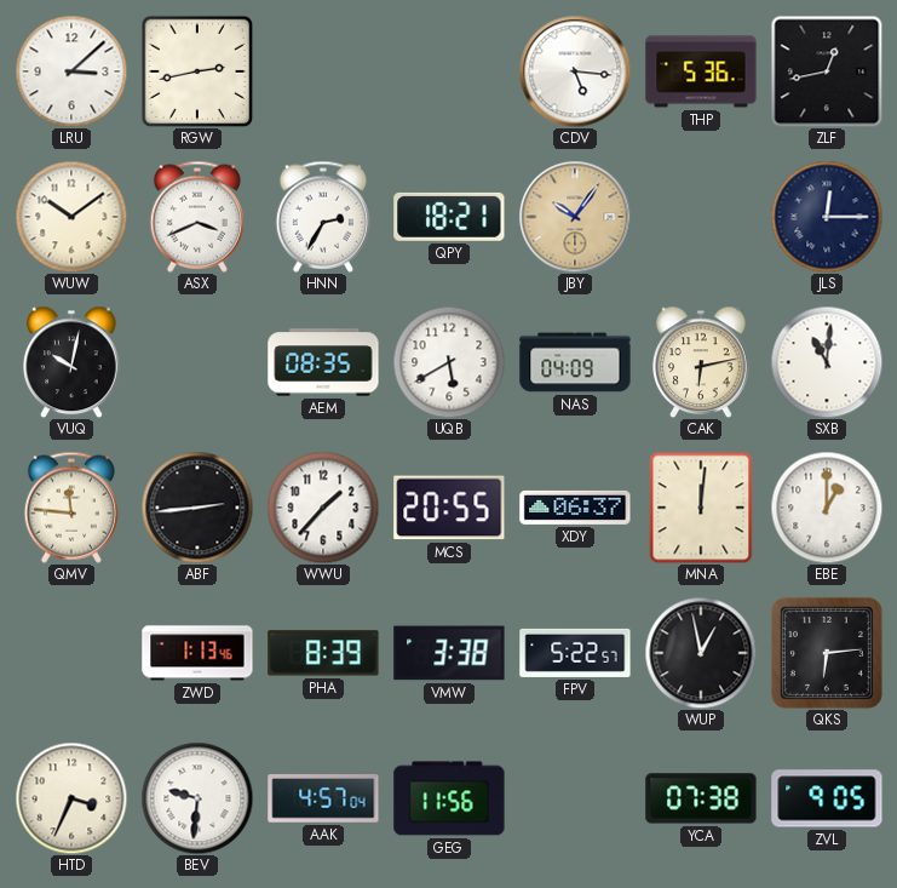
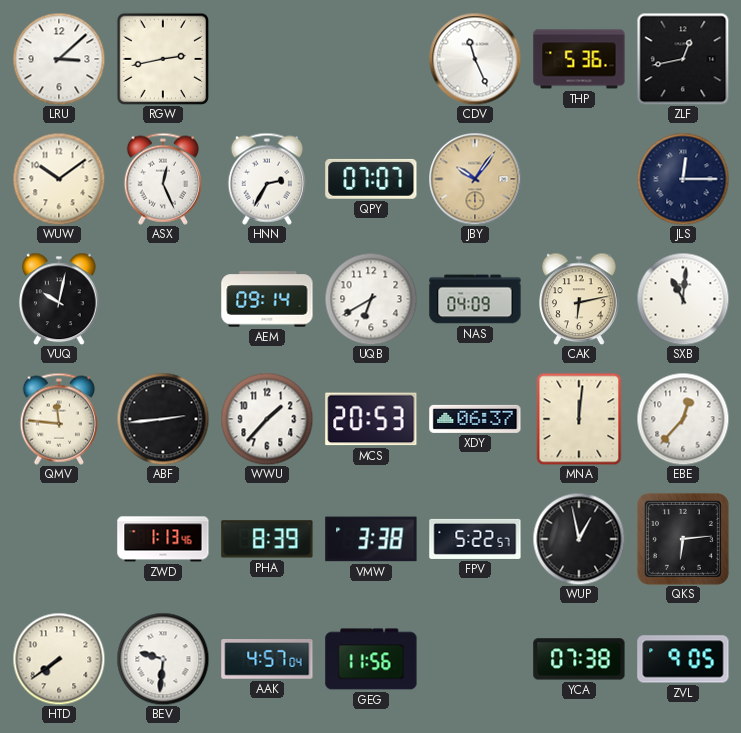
CDV: 5:16 -> 11:26 (475, 59)
ASX: 3:41 -> 12:26 (162, 179)
QPY: 18:21 -> 07:07 (371, 179)
AEM: 08:35 -> 09:14 (267, 299)
UQB: 5:40 -> 6:40 (371, 299)
MCS: 20:55 -> 20:53 (371, 419)
EBE: 1:00 -> 12:37 (683, 419)
HTD: 3:34 -> 7:39 (59, 659)
